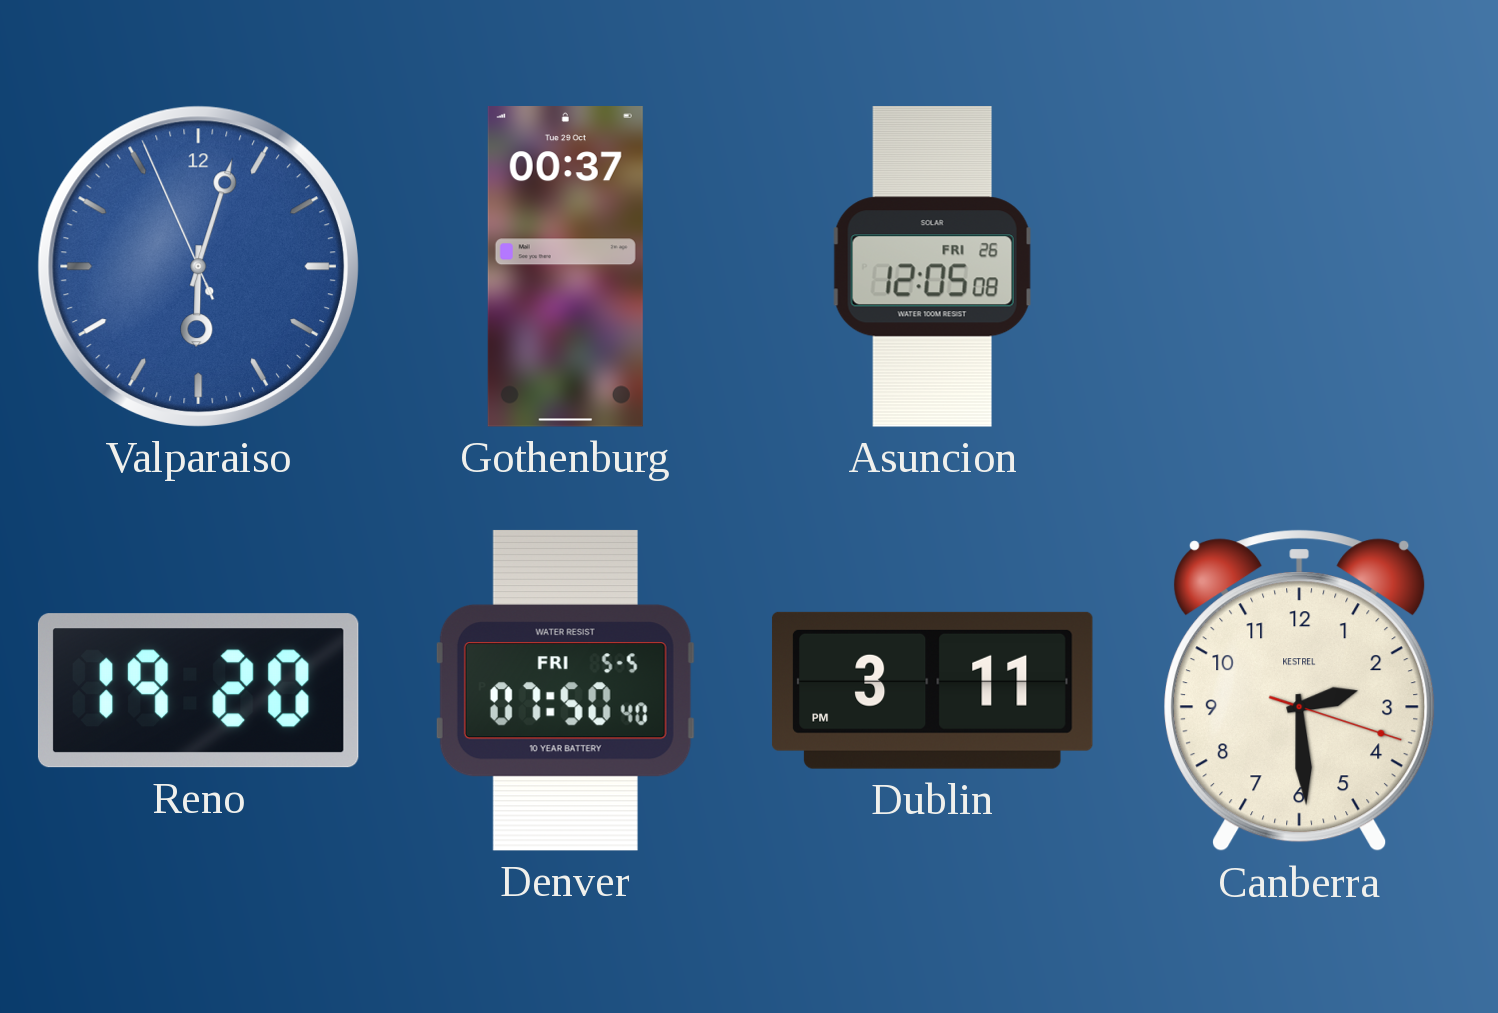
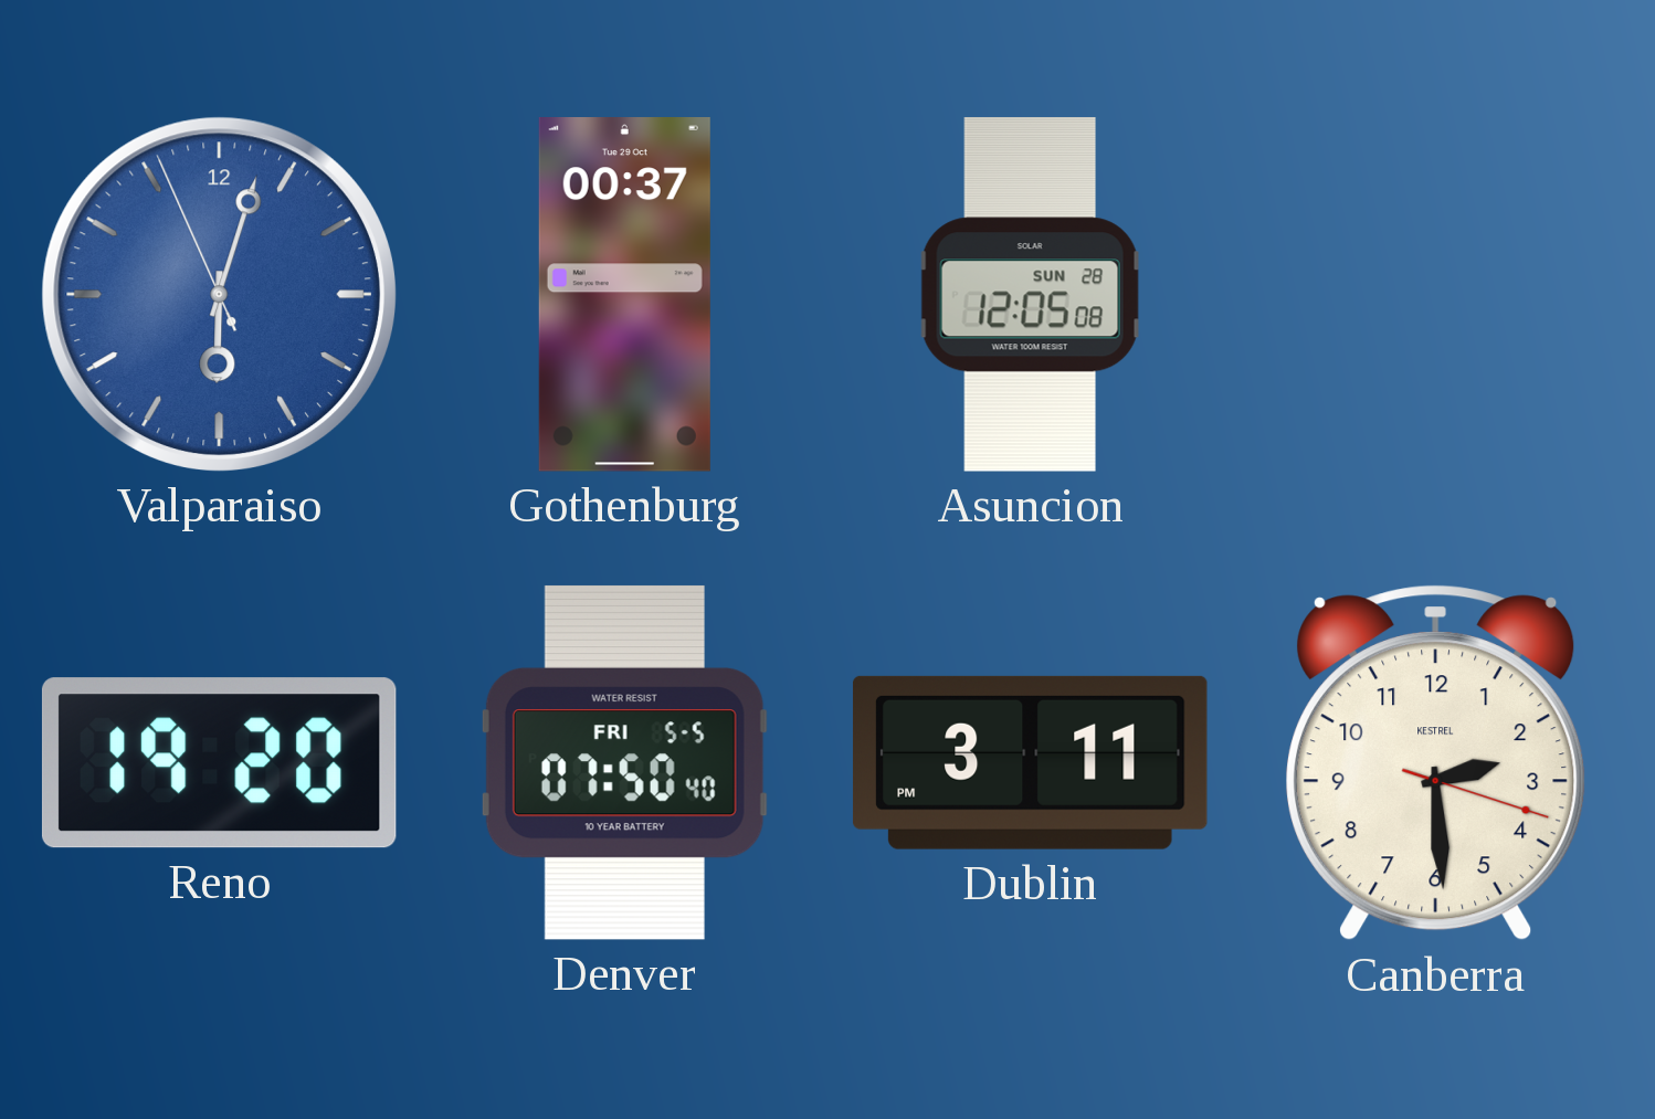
Asuncion date: FRI 26 -> SUN 28 (1031, 295)
